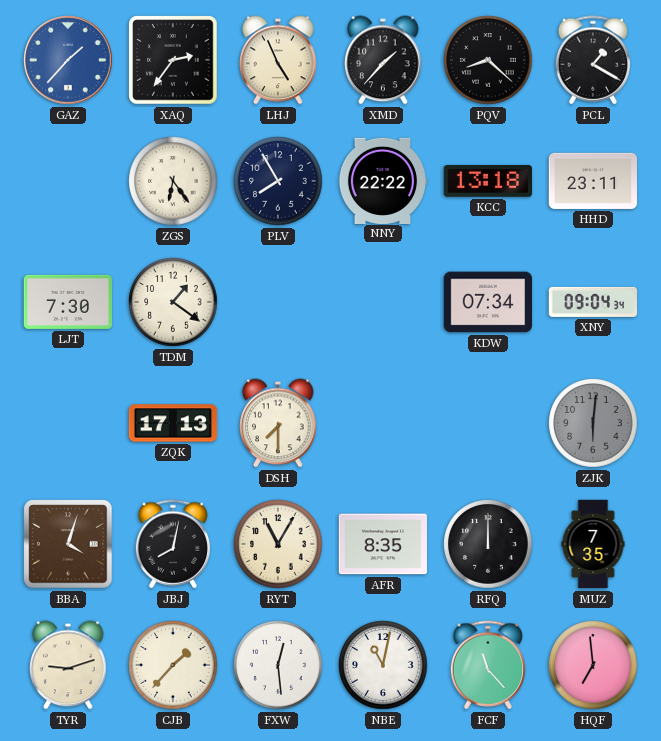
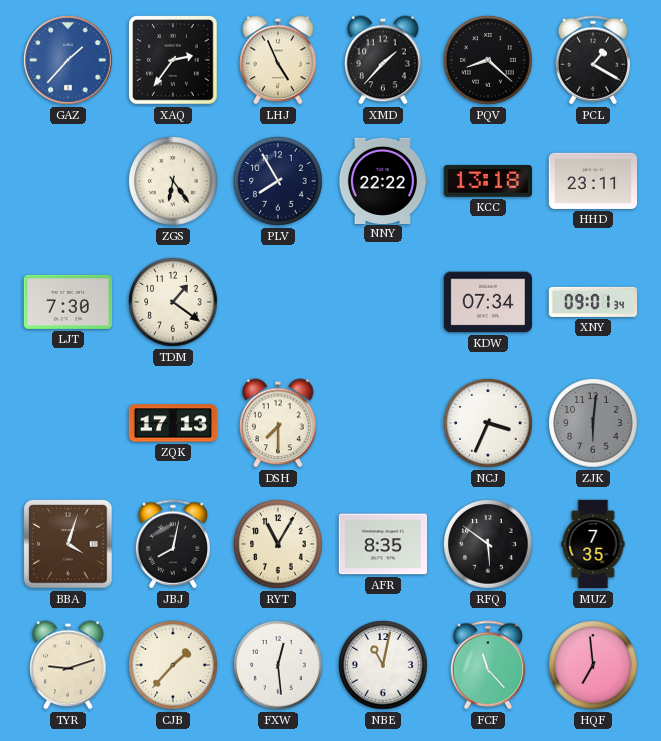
XNY: 09:04 -> 09:01 (593, 302)
NCJ: none -> 3:34 (488, 423)
RFQ: 12:00 -> 5:51 (488, 544)
